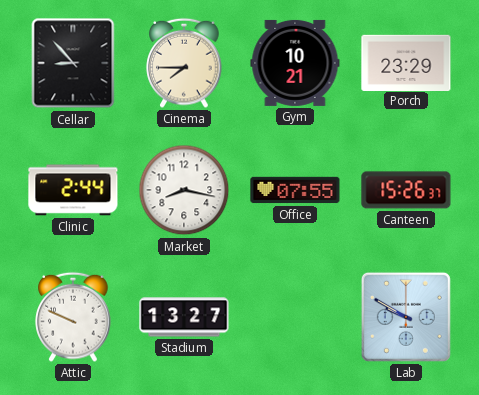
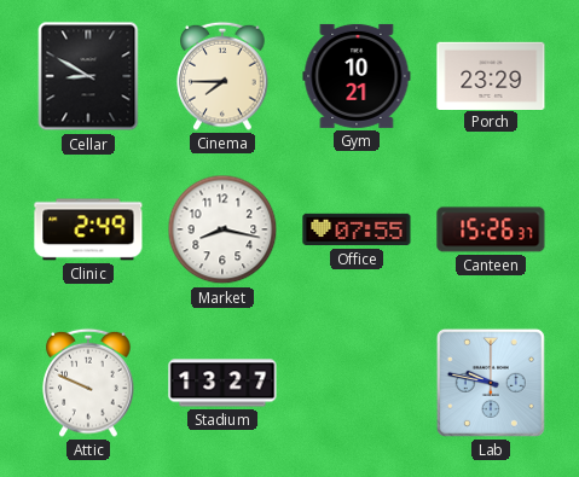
Cellar: 8:53 -> 8:50 (88, 76)
Clinic: 2:44 -> 2:49 (88, 229)
Lab: 9:50 -> 9:47 (491, 383)
